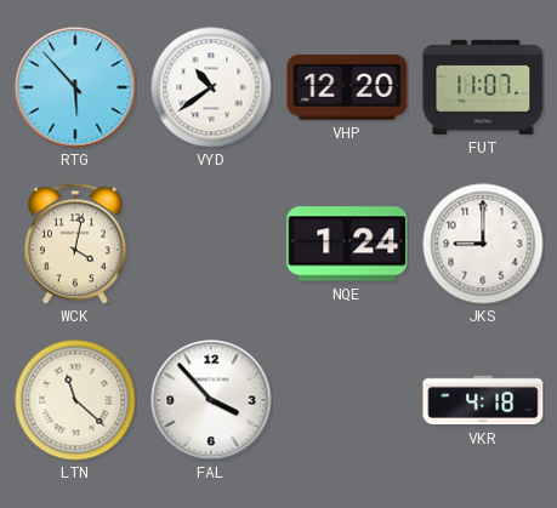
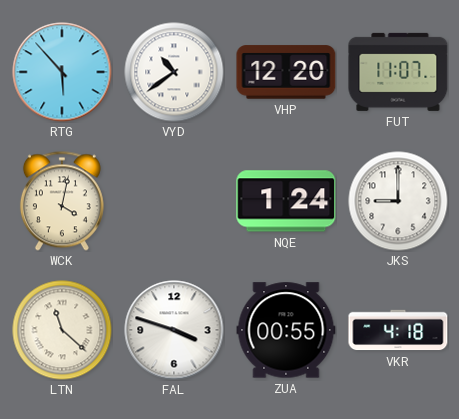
FAL: 3:53 -> 3:48 (174, 330)
ZUA: none -> 00:55 (286, 330)
